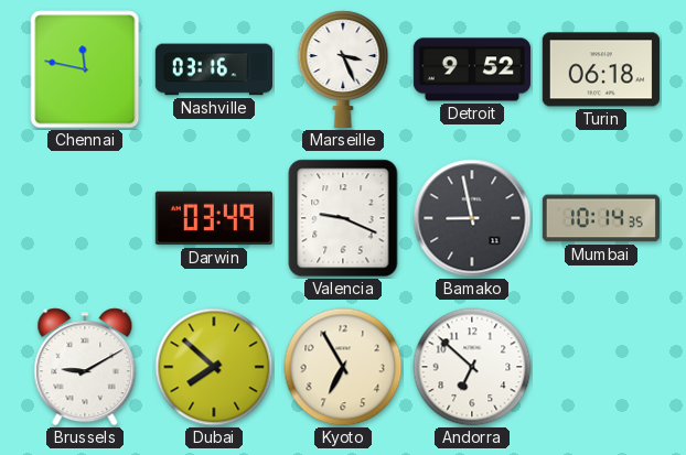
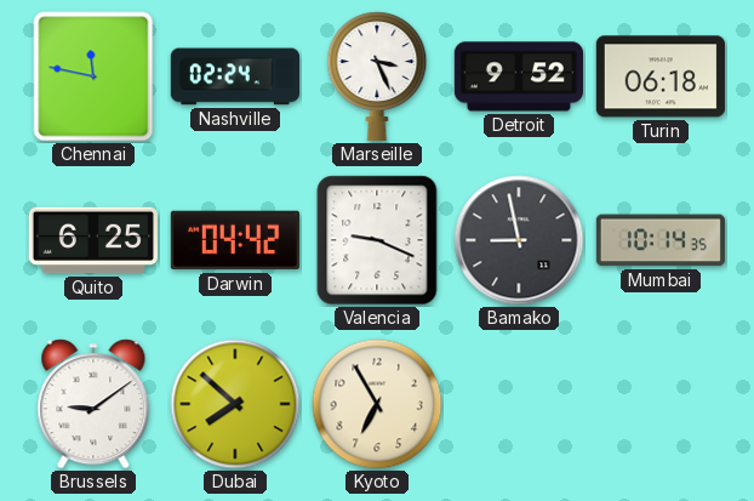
Nashville: 03:16 -> 02:24 (234, 76)
Quito: none -> 6:25 (93, 240)
Darwin: 03:49 -> 04:42 (235, 240)
Brussels: 9:10 -> 9:09 (93, 404)
Andorra: 6:52 -> none (472, 367)
